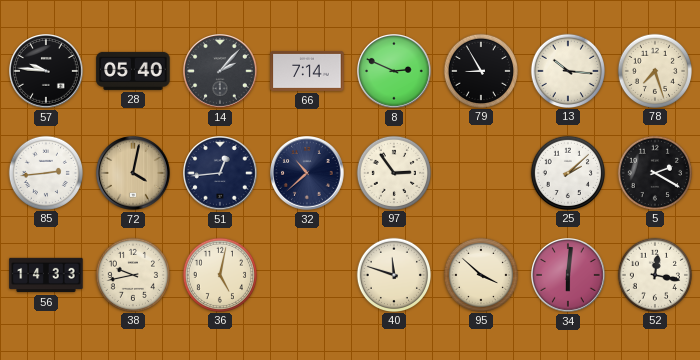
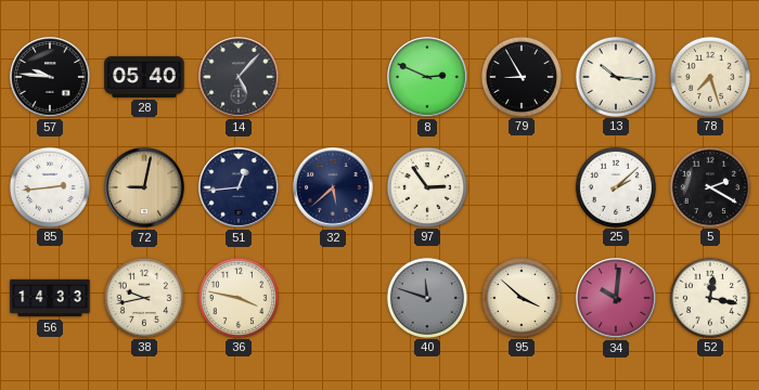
14: 2:07 -> 5:07 (240, 78)
66: 7:14 -> none (307, 71)
72: 4:02 -> 9:02 (145, 188)
32: 10:38 -> 5:38 (334, 188)
36: 5:02 -> 3:47 (237, 297)
40 dial: cream -> grey (426, 297)
34: 6:01 -> 10:01 (617, 299)
